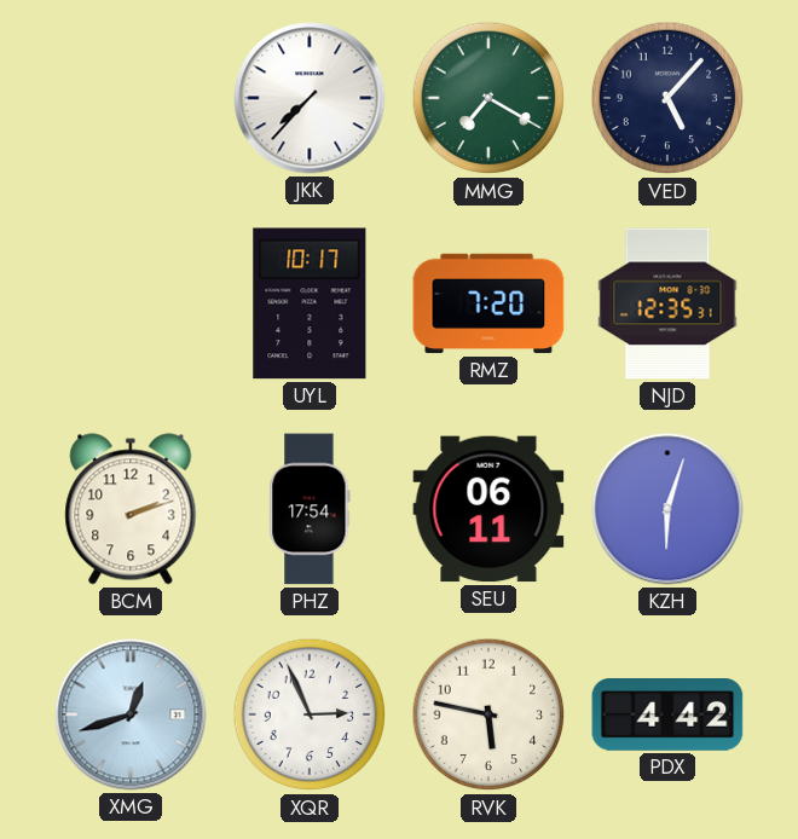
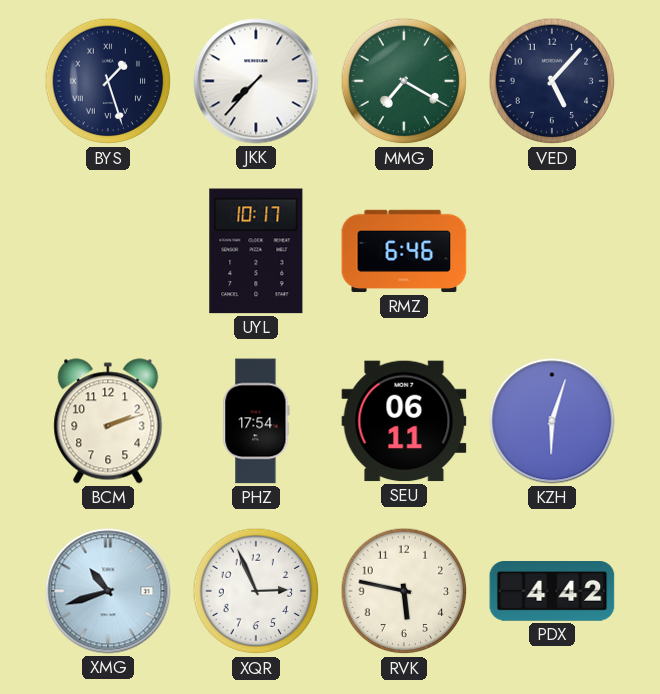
BYS: none -> 1:27 (108, 81)
RMZ: 7:20 -> 6:46 (404, 251)
NJD: 12:35 -> none (667, 303)
XMG: 12:42 -> 10:42 (108, 591)
